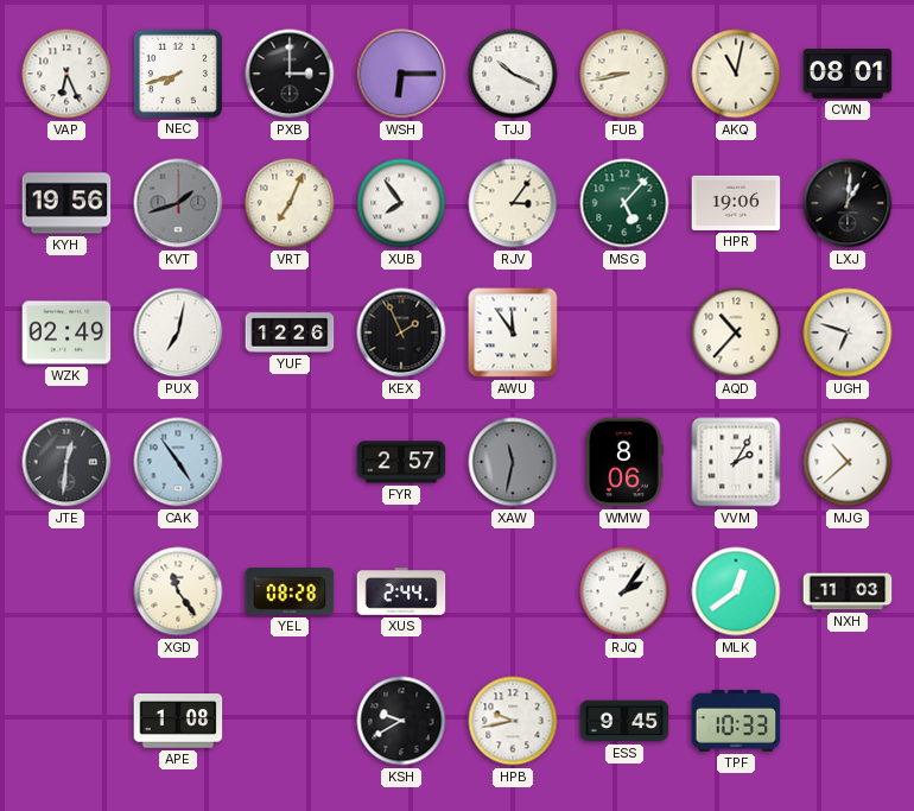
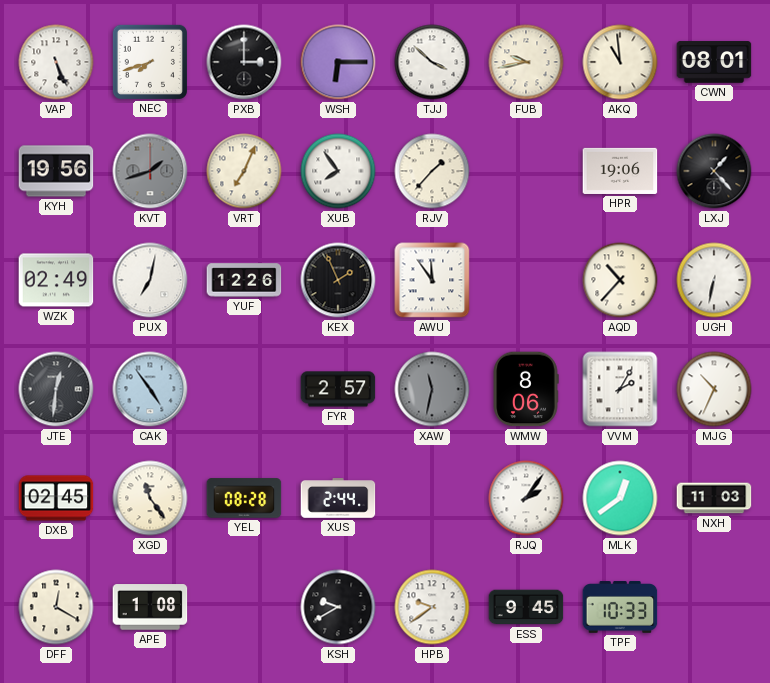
VAP: 6:26 -> 5:26 (56, 62)
TJJ: 10:19 -> 3:52 (432, 62)
FUB: 8:43 -> 9:43 (526, 62)
AKQ: 11:02 -> 10:59 (620, 62)
RJV: 3:06 -> 1:37 (432, 171)
MSG: 5:07 -> none (624, 203)
LXJ: 1:01 -> 1:23 (714, 171)
UGH: 6:48 -> 6:32 (714, 280)
MJG: 10:38 -> 10:34 (714, 389)
DXB: none -> 02:45 (56, 498)
DFF: none -> 12:20 (56, 607)
HPB: 9:43 -> 9:39 (432, 607)
